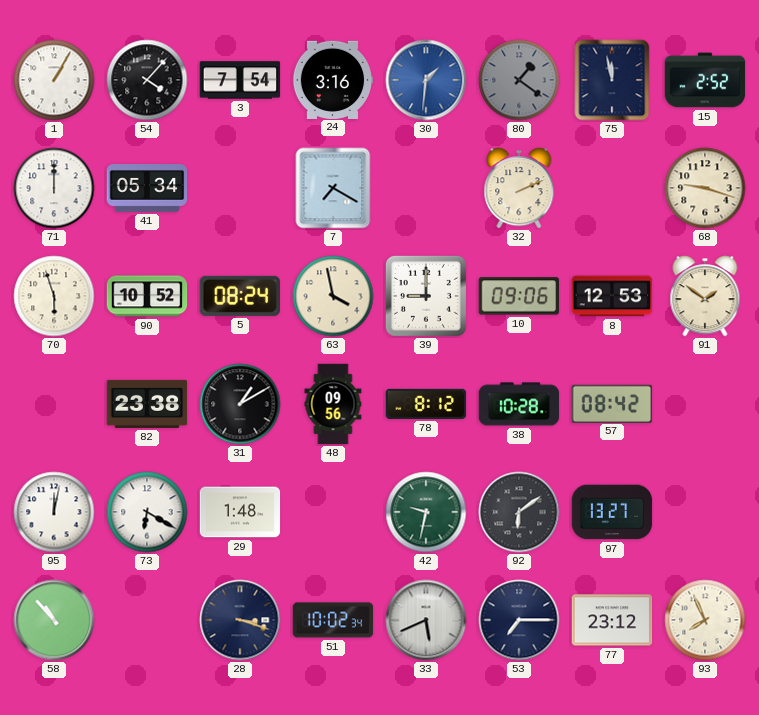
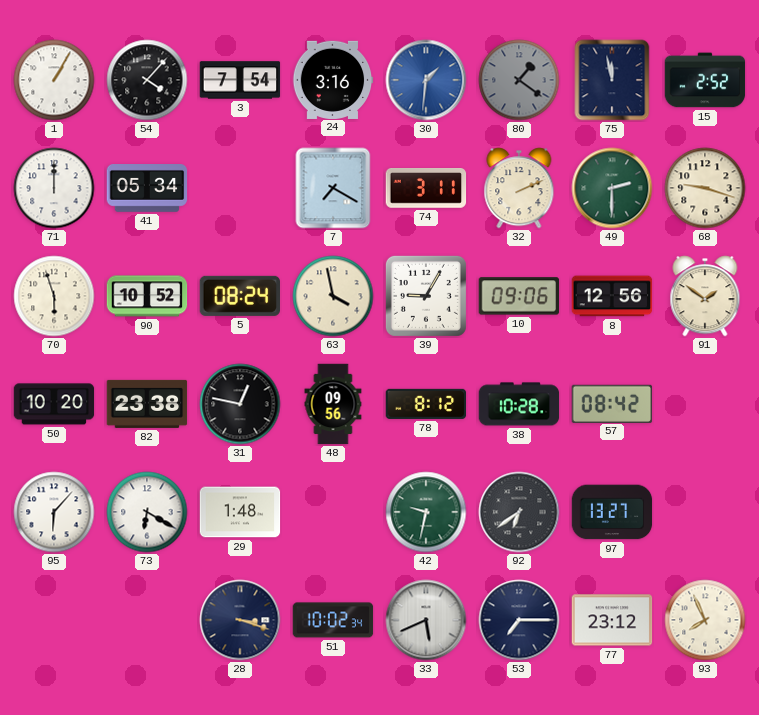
74: none -> 3:11 (426, 189)
49: none -> 2:30 (612, 188)
39: 9:00 -> 9:05 (426, 296)
8: 12:53 -> 12:56 (612, 296)
50: none -> 10:20 (54, 404)
31: 1:10 -> 12:47 (240, 404)
95: 12:02 -> 6:07 (54, 512)
92: 6:09 -> 6:39 (519, 512)
58: 10:53 -> none (54, 620)
